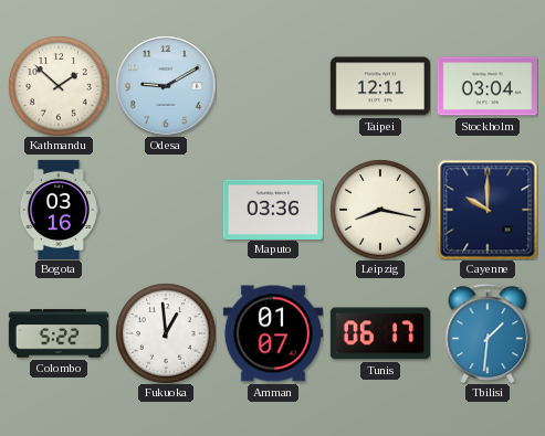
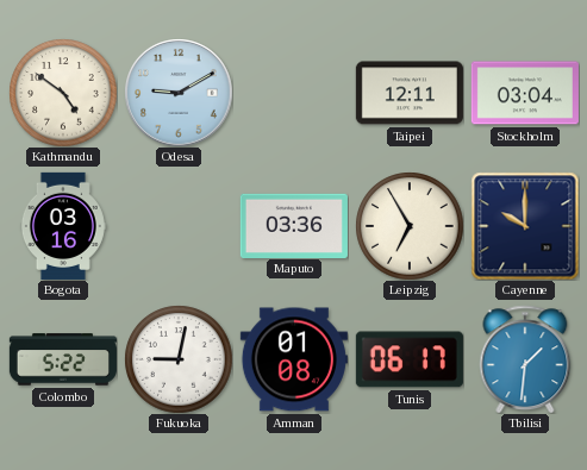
Kathmandu: 1:52 -> 4:51 (63, 93)
Leipzig: 8:17 -> 6:55 (410, 226)
Fukuoka: 12:59 -> 9:02 (179, 359)
Amman: 01:07 -> 01:08 (294, 359)
